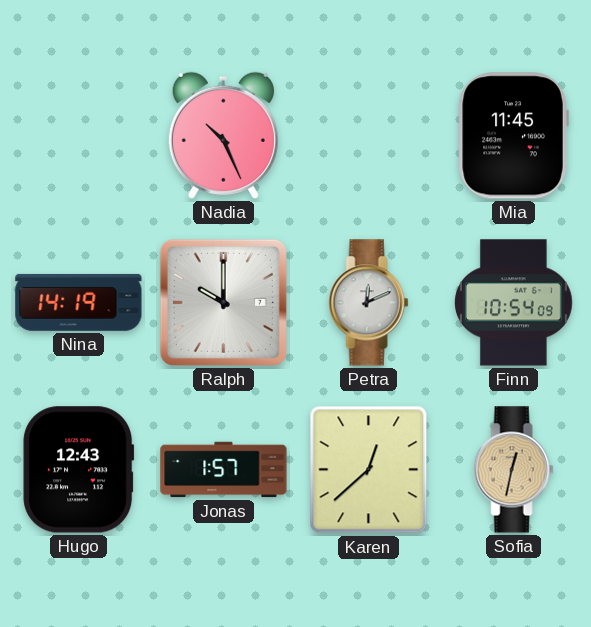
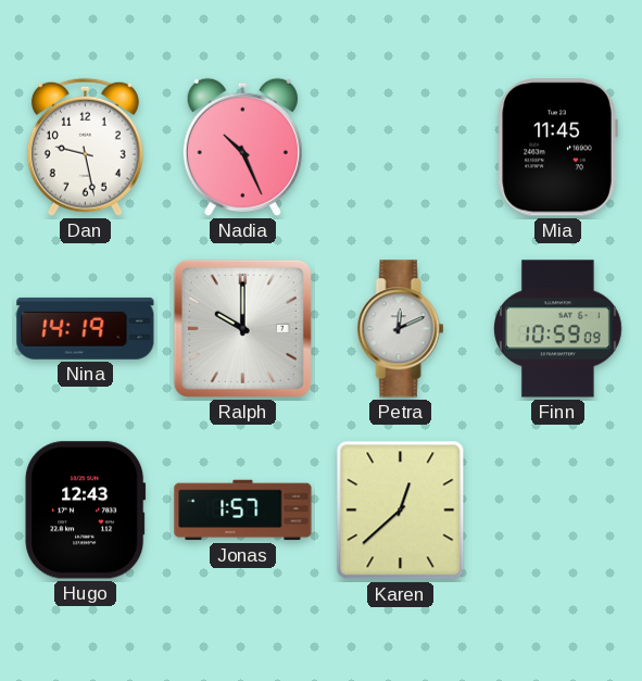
Dan: none -> 9:28 (85, 147)
Finn: 10:54 -> 10:59 (558, 329)
Sofia: 12:32 -> none (514, 470)
